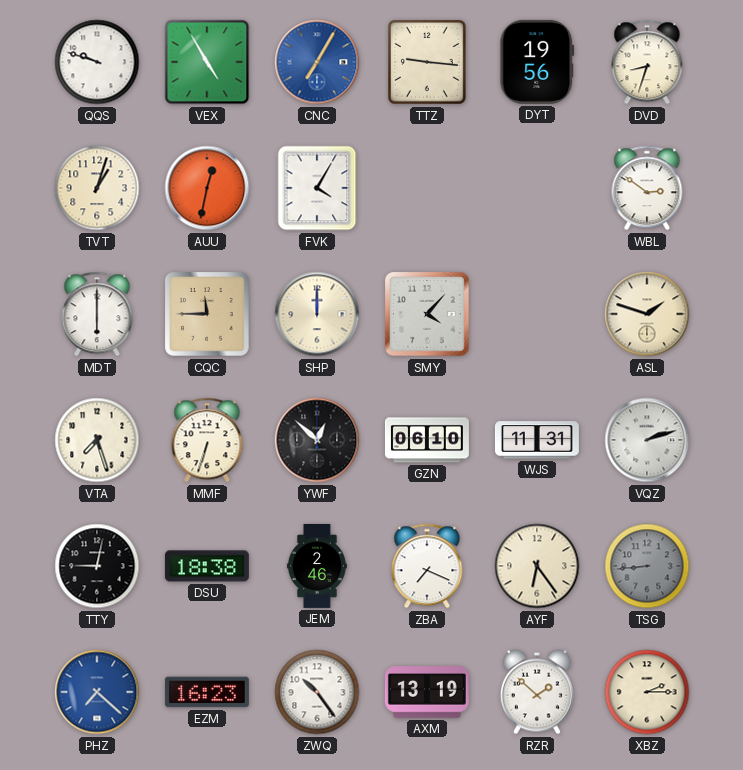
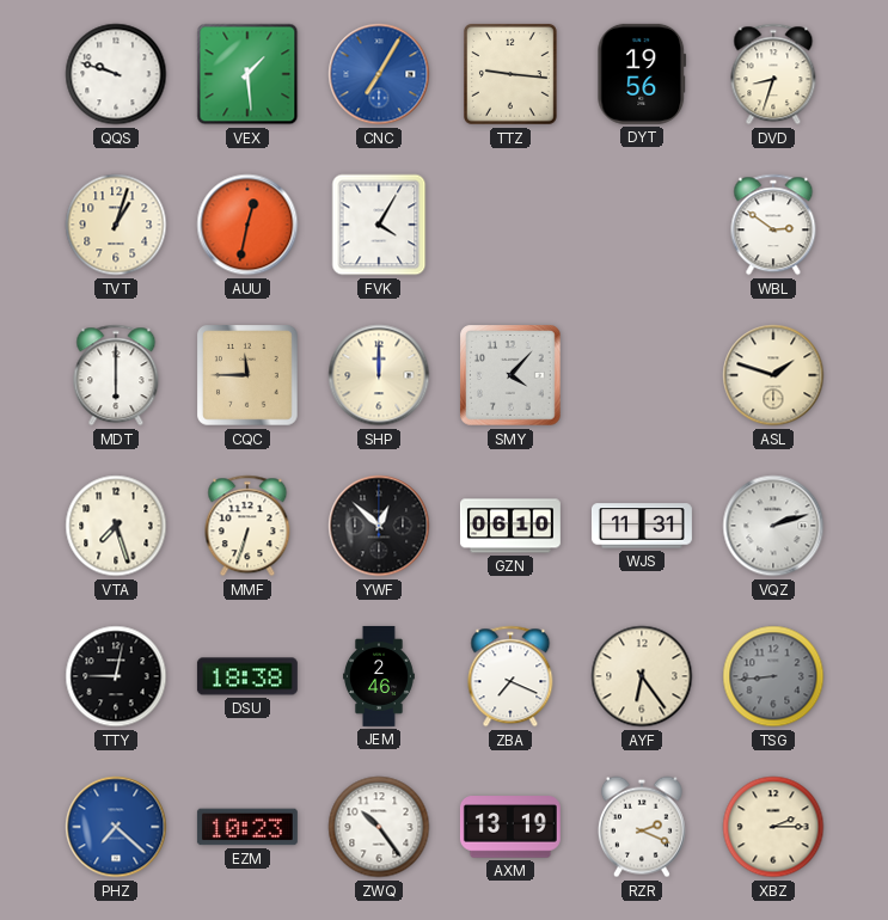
VEX: 4:55 -> 1:29 (247, 74)
EZM: 16:23 -> 10:23 (247, 827)
RZR: 1:52 -> 2:19 (642, 827)
